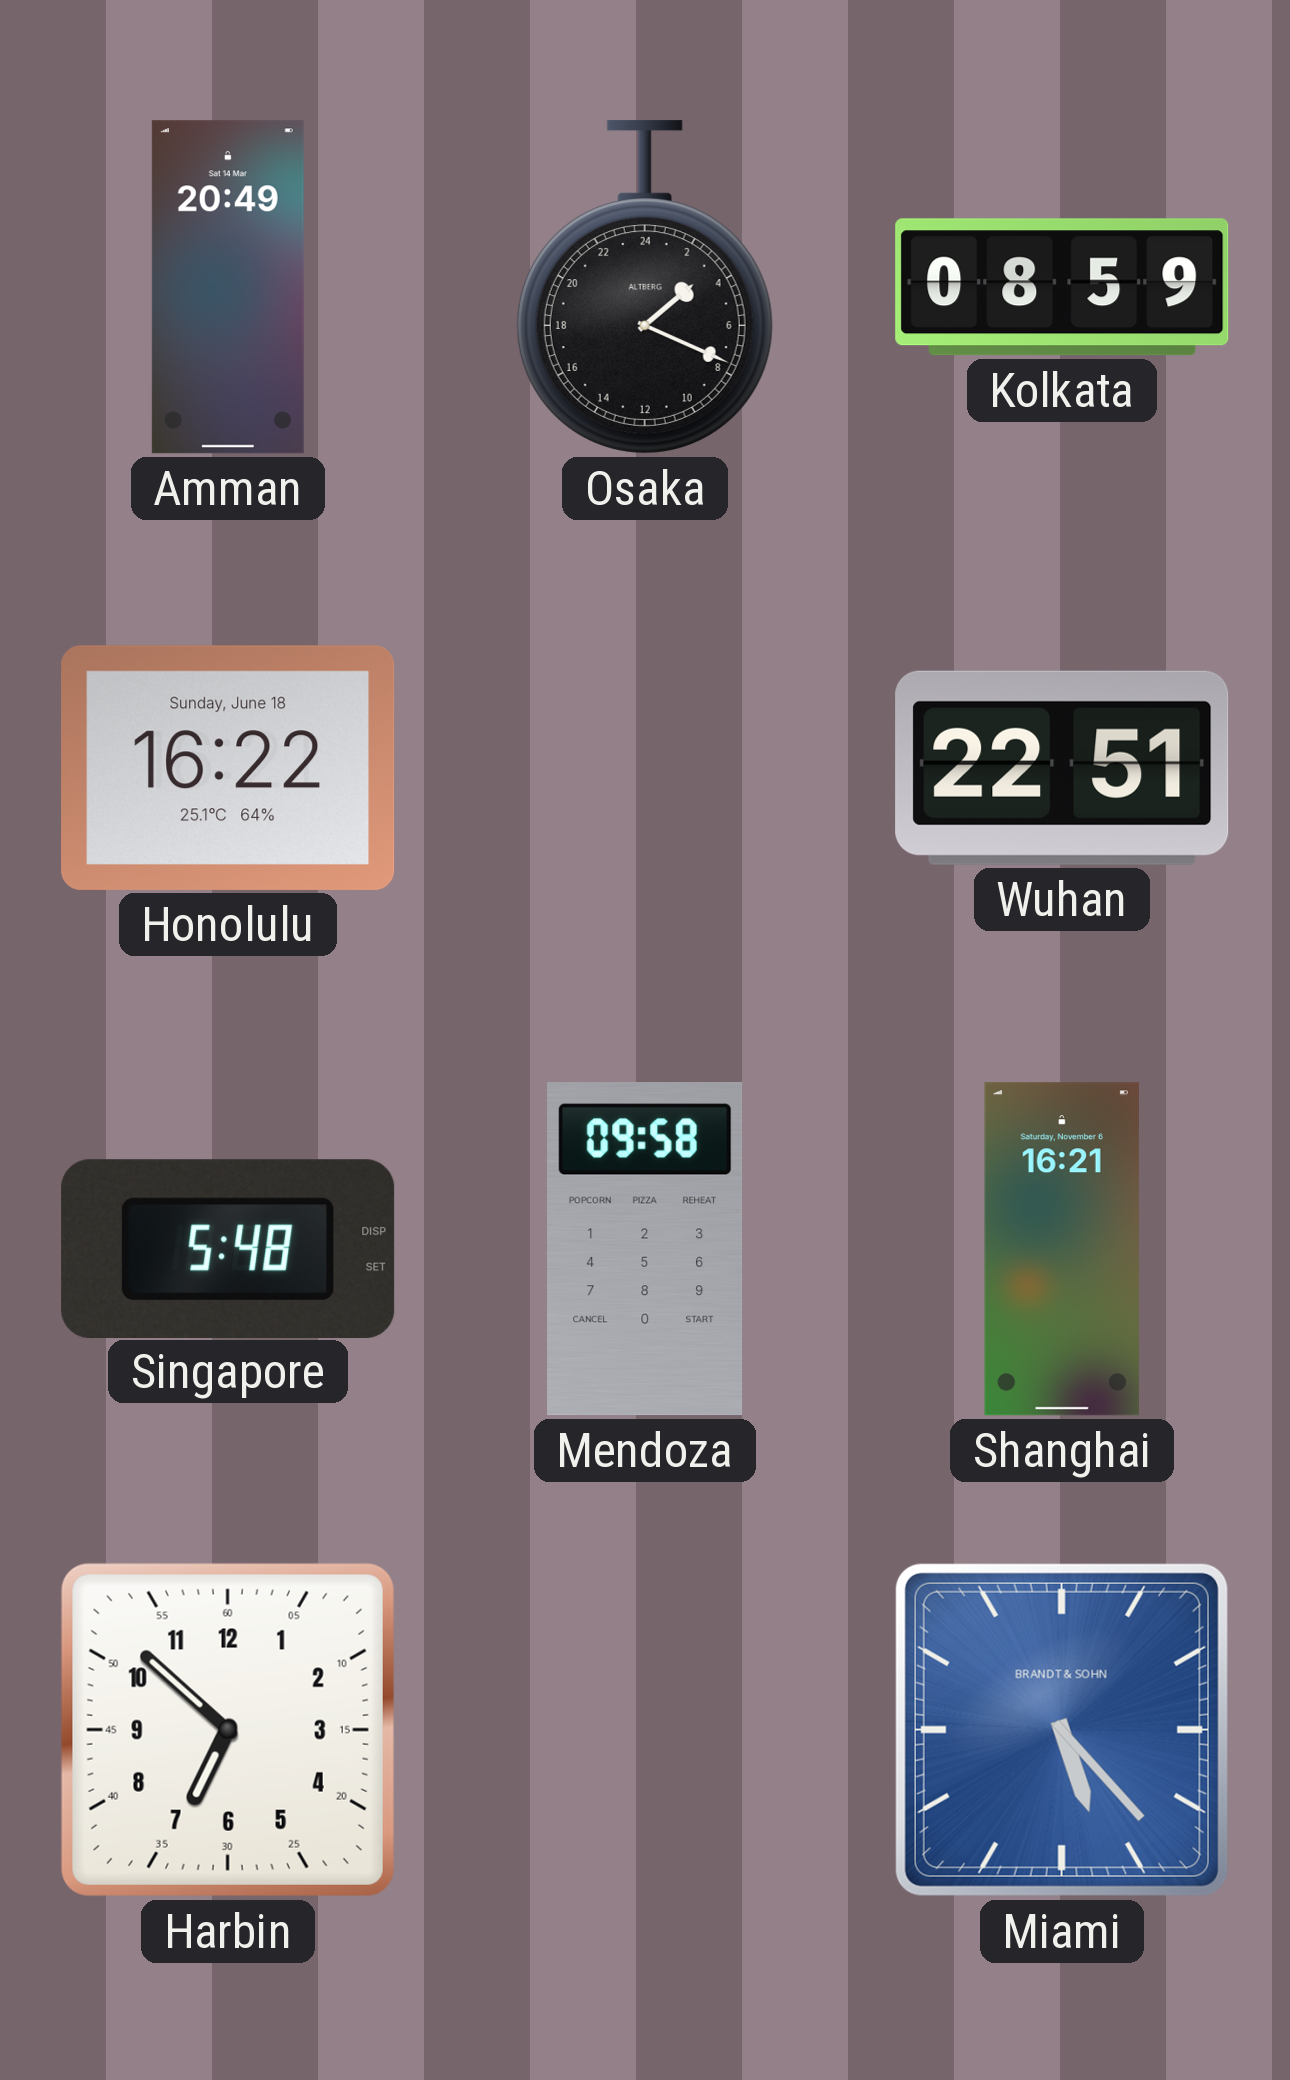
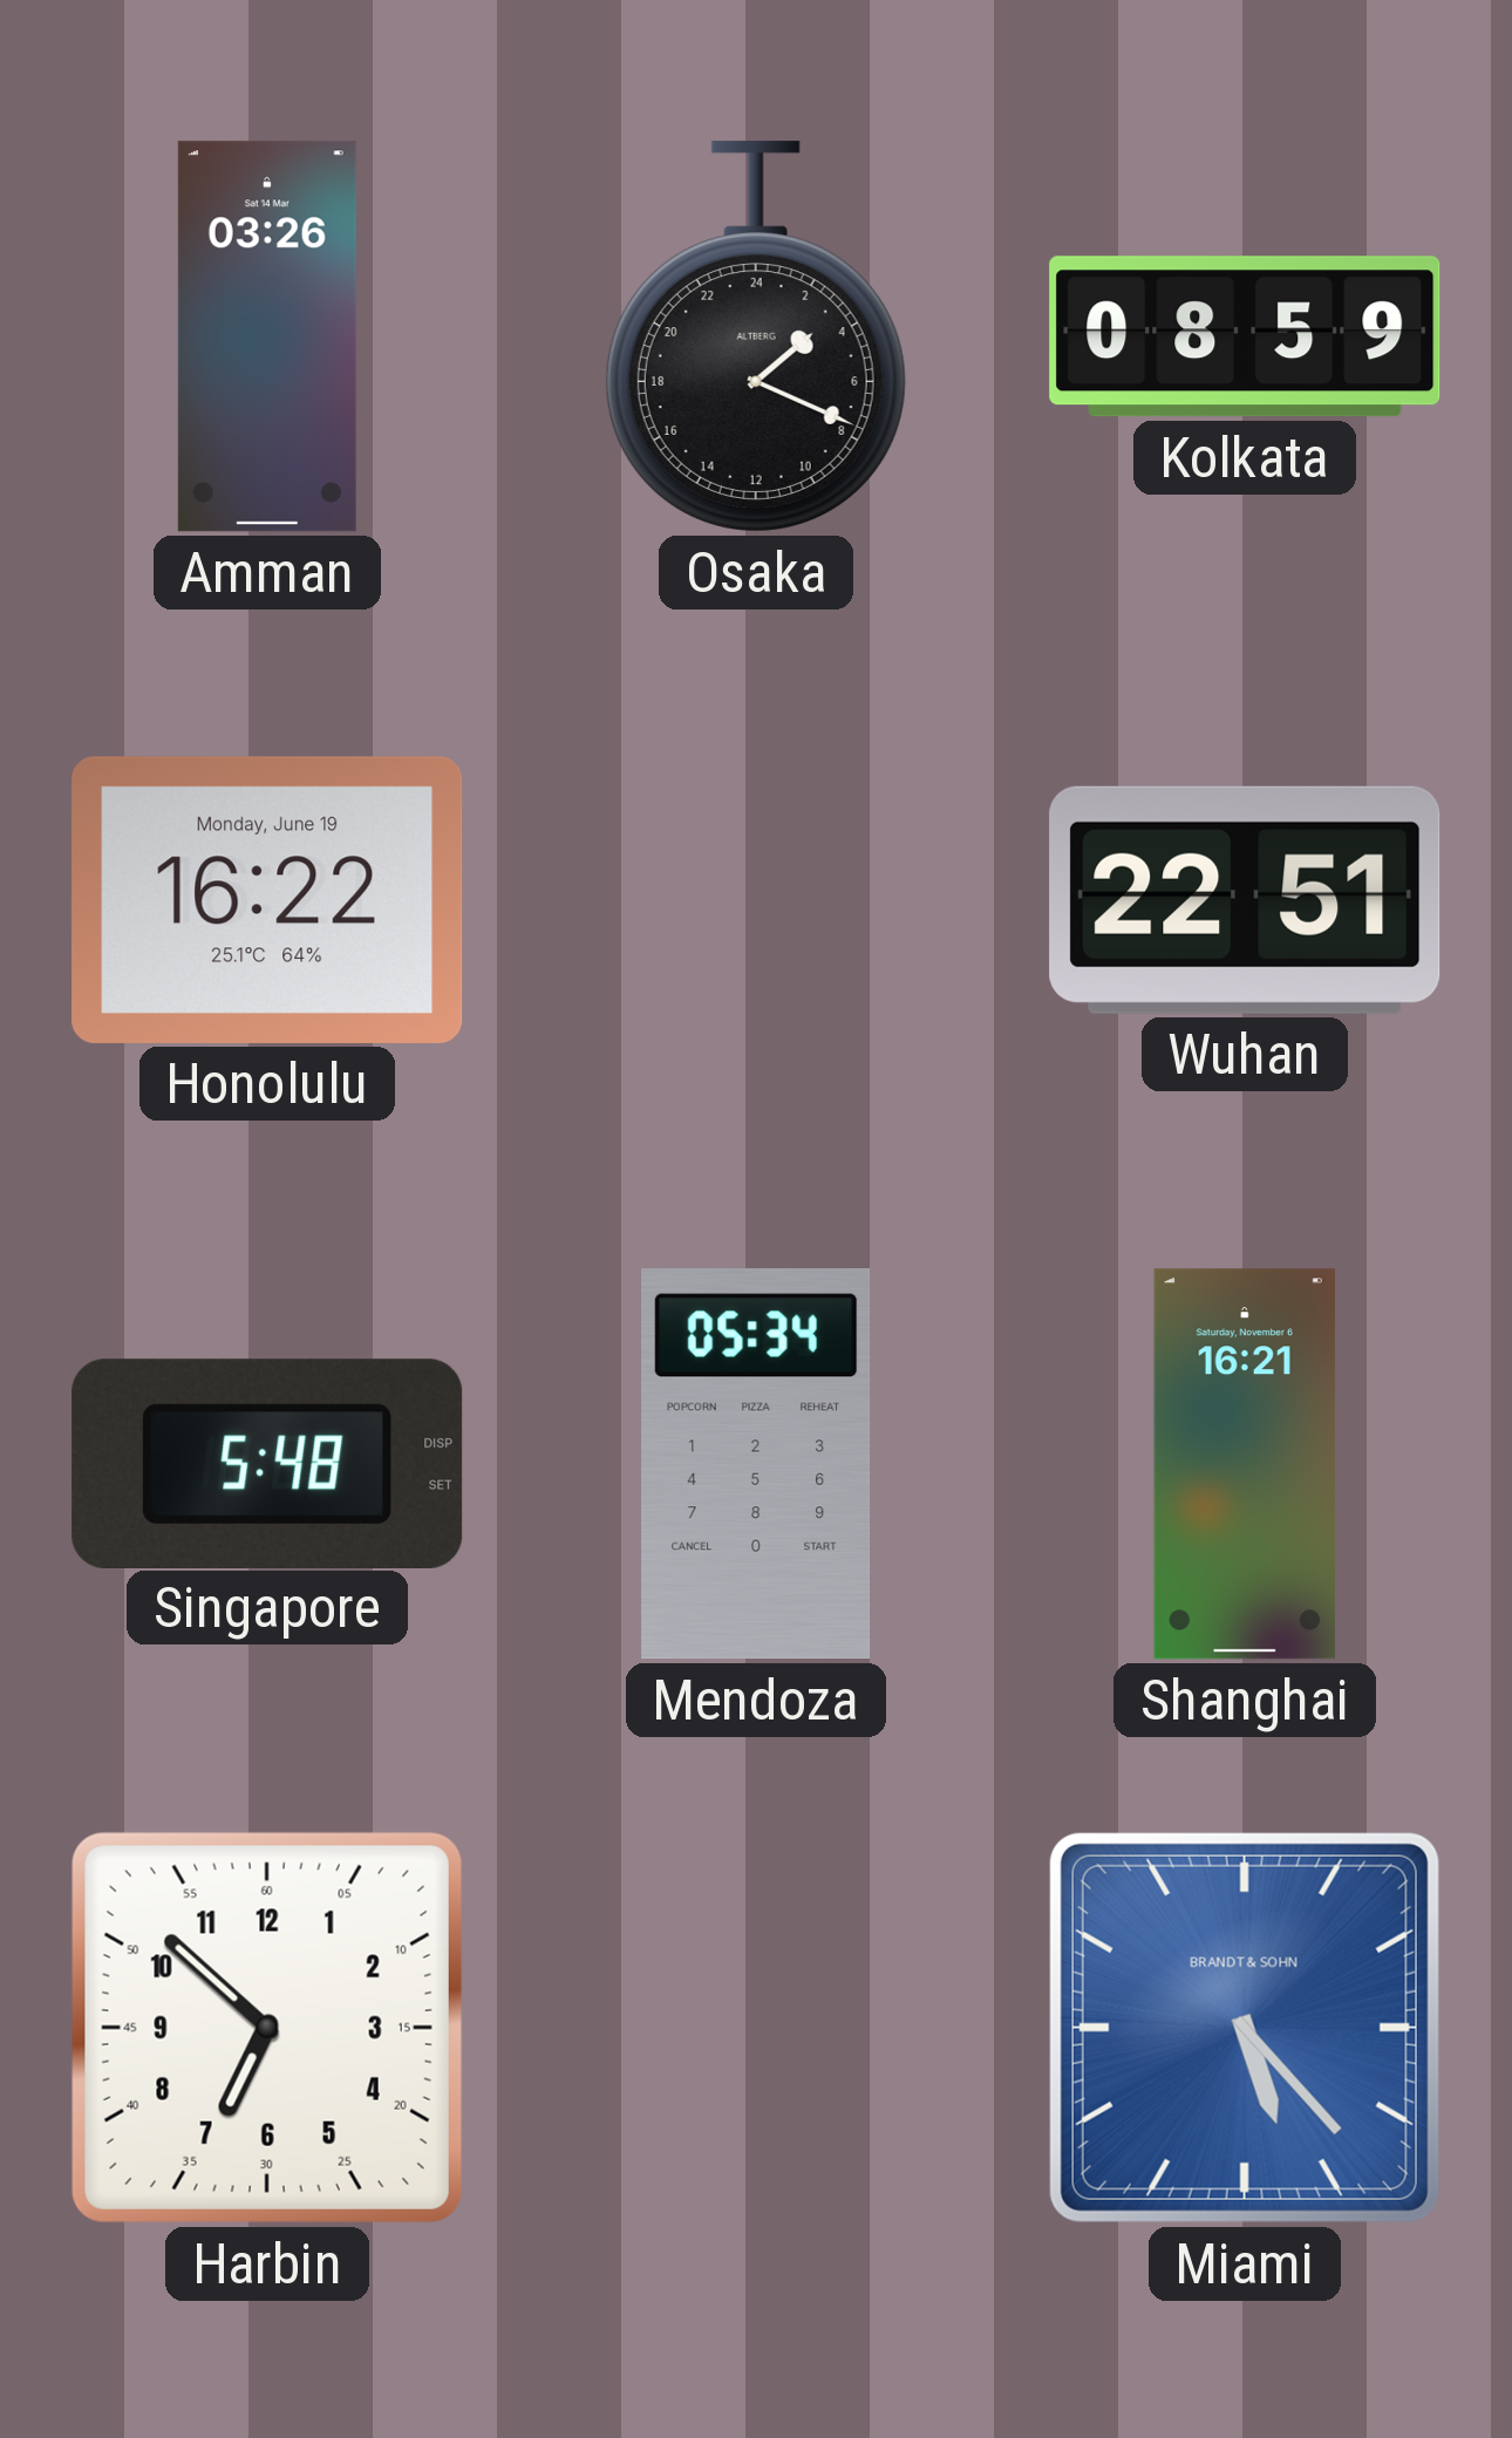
Amman: 20:49 -> 03:26 (267, 336)
Honolulu date: Sunday, June 18 -> Monday, June 19 (267, 900)
Mendoza: 09:58 -> 05:34 (756, 1464)
